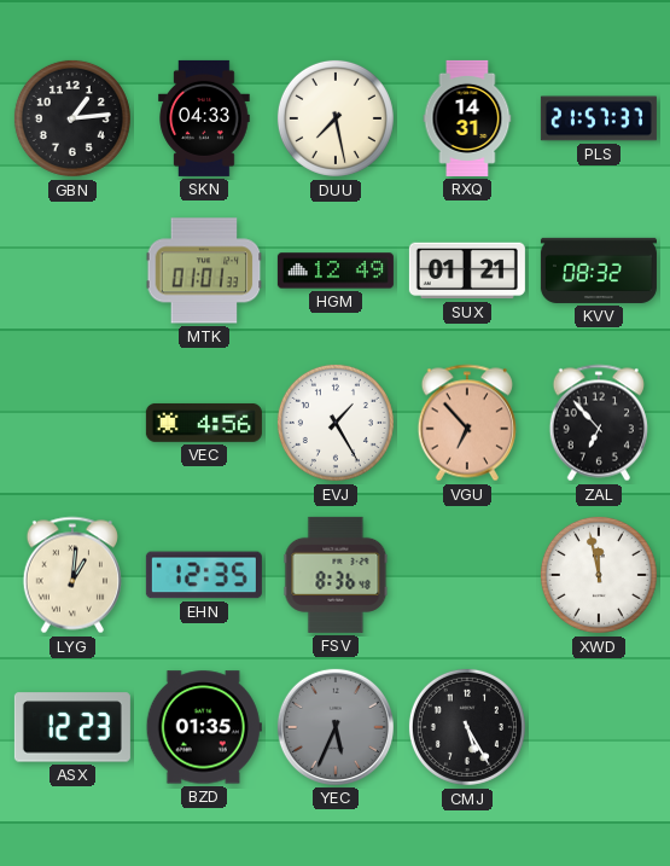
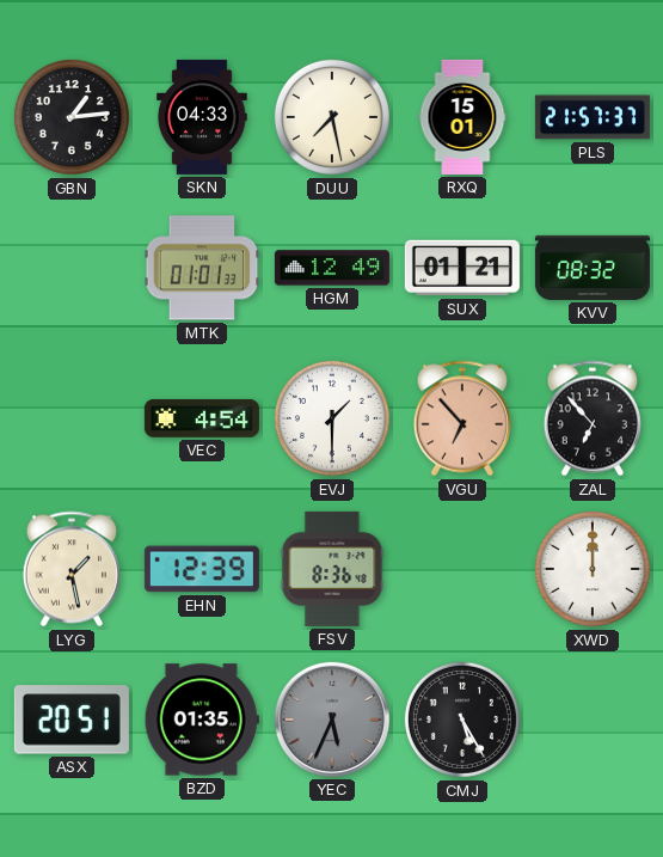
RXQ: 14:31 -> 15:01 (462, 117)
VEC: 4:56 -> 4:54 (202, 418)
EVJ: 1:25 -> 1:30 (332, 418)
LYG: 1:01 -> 1:28 (72, 569)
EHN: 12:35 -> 12:39 (202, 569)
XWD: 11:58 -> 12:00 (593, 569)
ASX: 12:23 -> 20:51 (72, 720)
